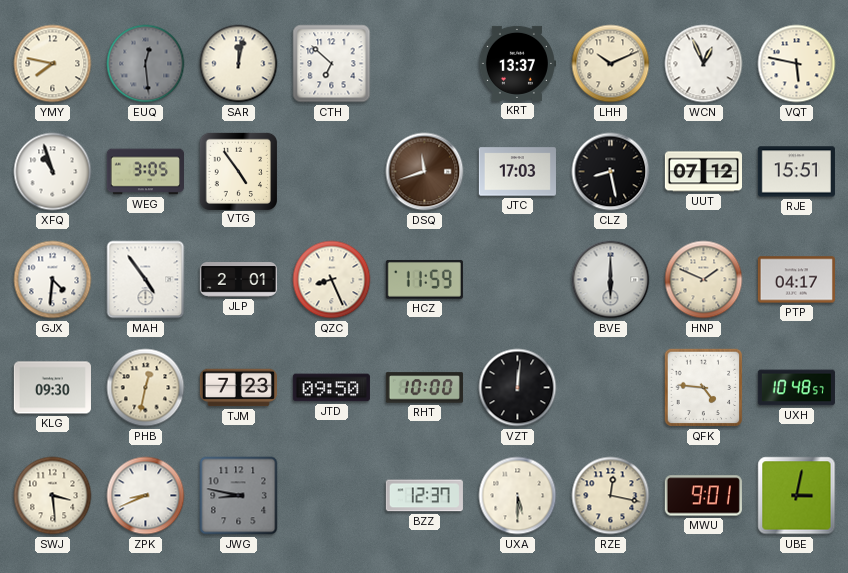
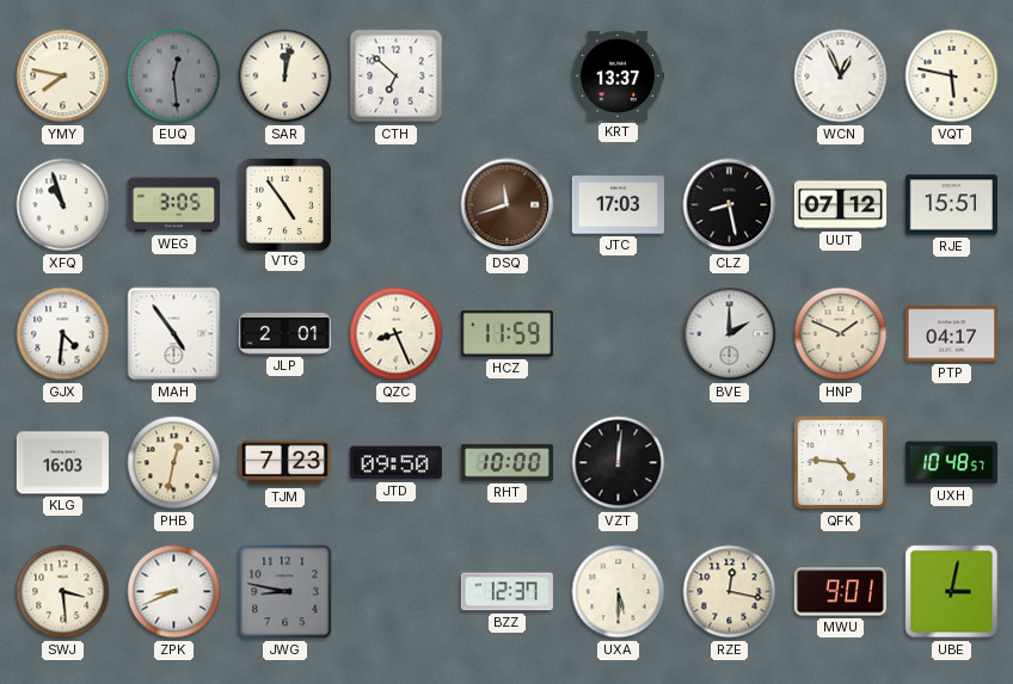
LHH: 10:11 -> none (611, 64)
BVE: 6:00 -> 2:00 (730, 334)
KLG: 09:30 -> 16:03 (62, 463)
